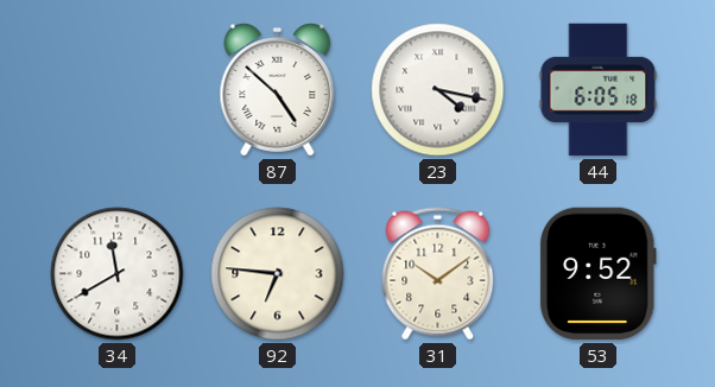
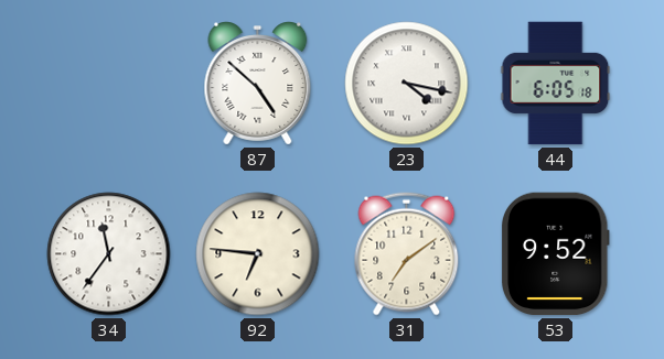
34: 11:40 -> 11:36 (109, 254)
31: 10:09 -> 7:09 (407, 254)
